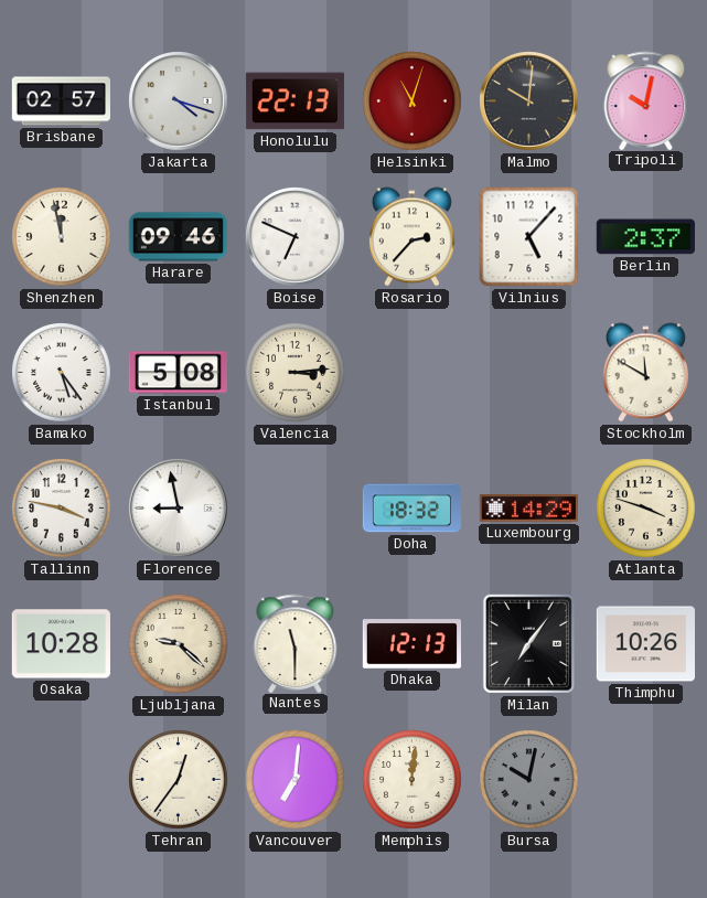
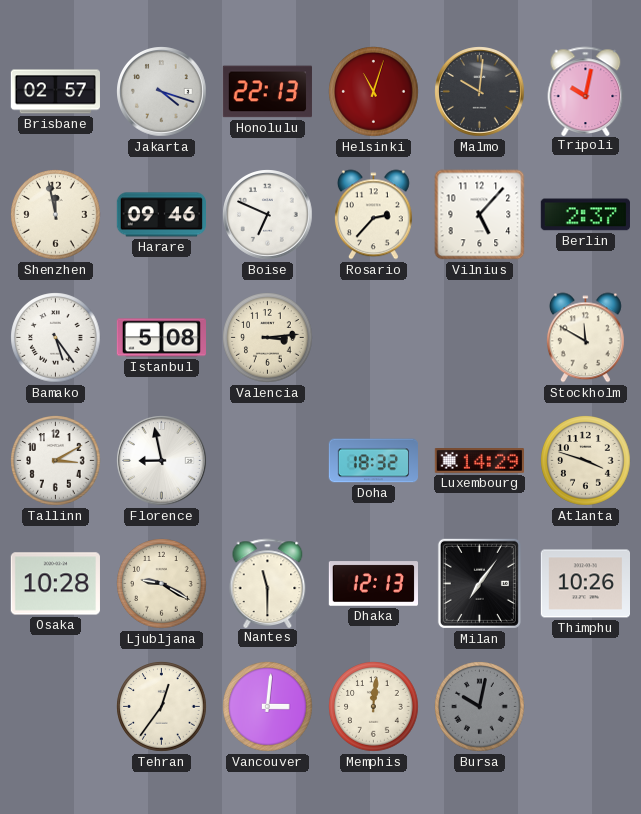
Tallinn: 3:47 -> 3:10 (56, 461)
Ljubljana: 9:22 -> 9:20 (162, 584)
Vancouver: 7:01 -> 3:01 (268, 707)
